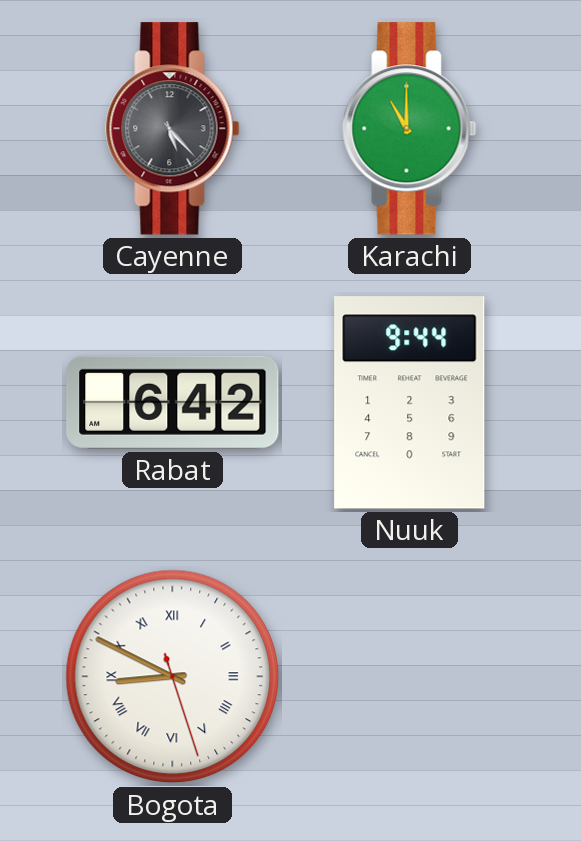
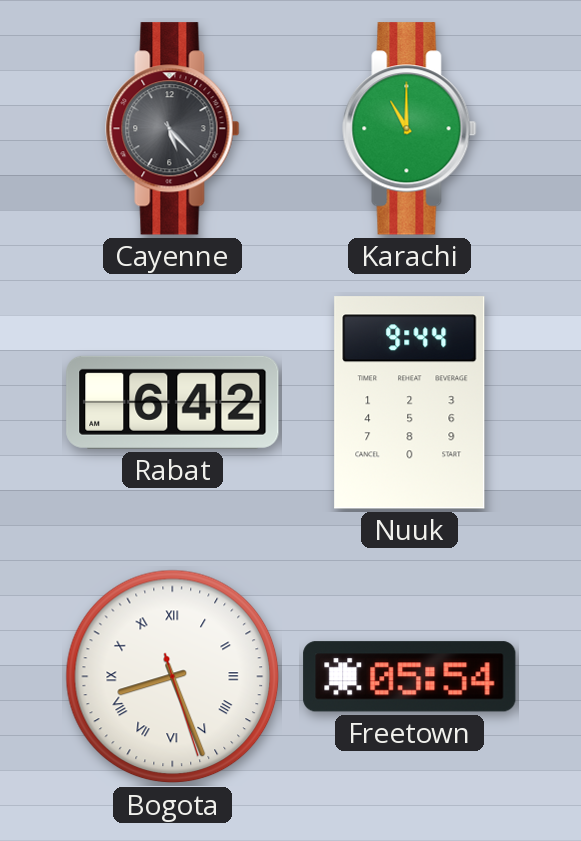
Bogota: 8:49 -> 8:26 (173, 677)
Freetown: none -> 05:54 (410, 677)
